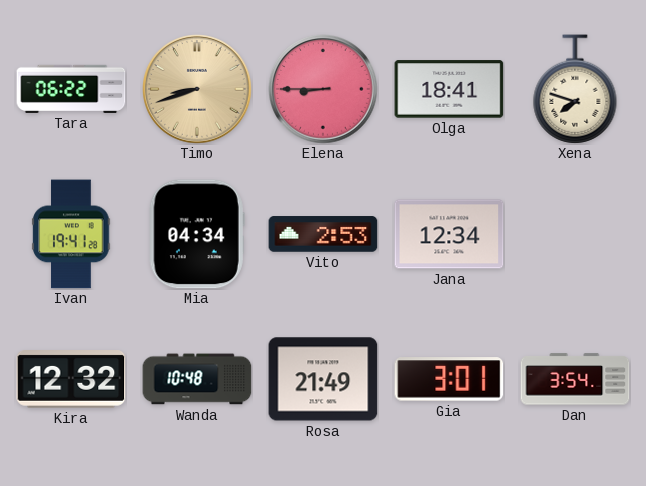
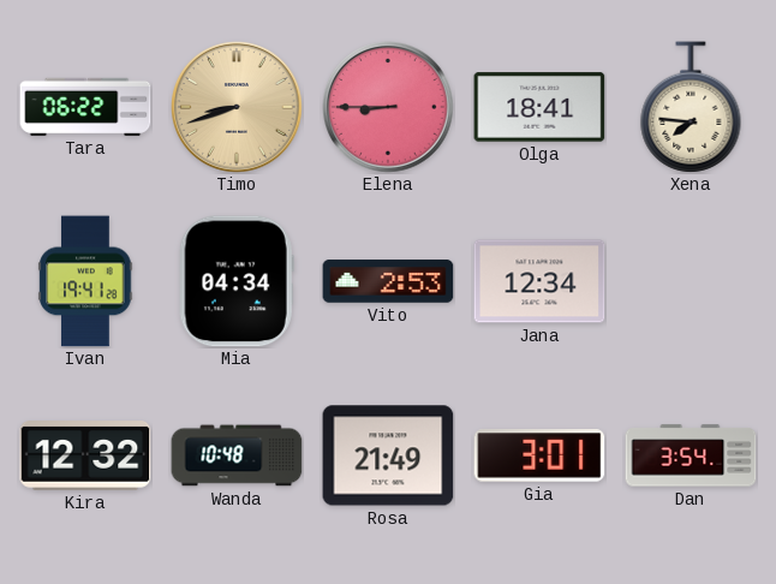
Xena: 7:48 -> 7:46 (691, 107)
